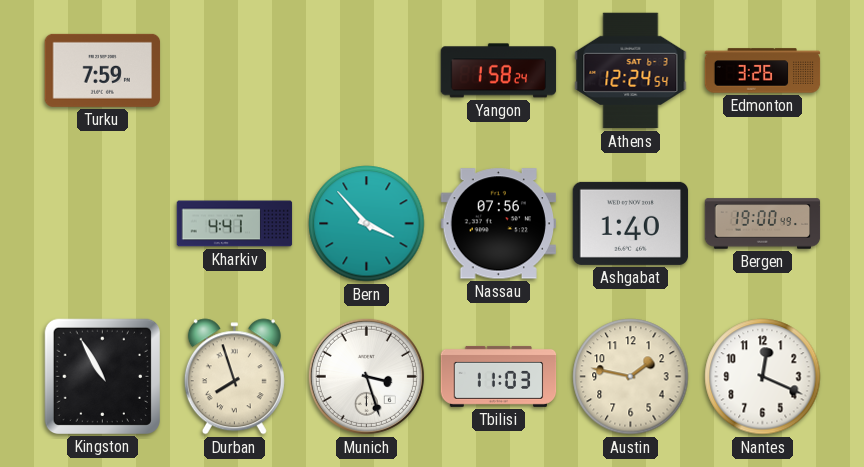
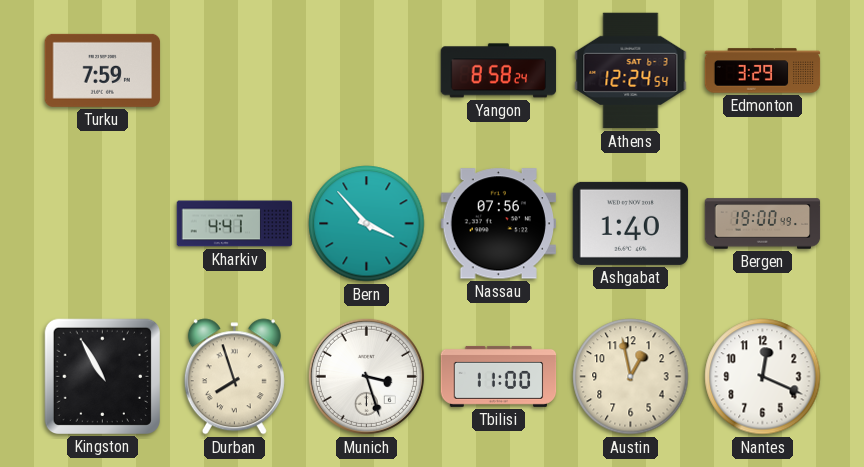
Yangon: 1:58 -> 8:58 (499, 71)
Edmonton: 3:26 -> 3:29 (763, 71)
Tbilisi: 11:03 -> 11:00 (499, 376)
Austin: 1:47 -> 12:58 (631, 377)
